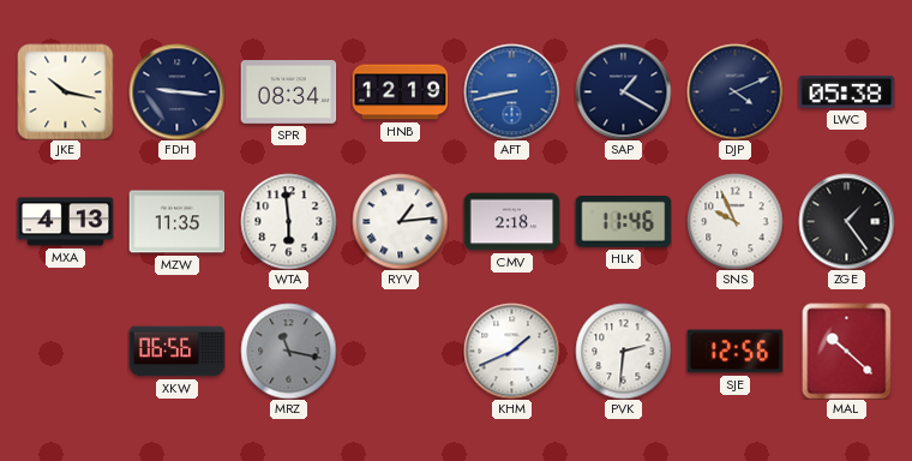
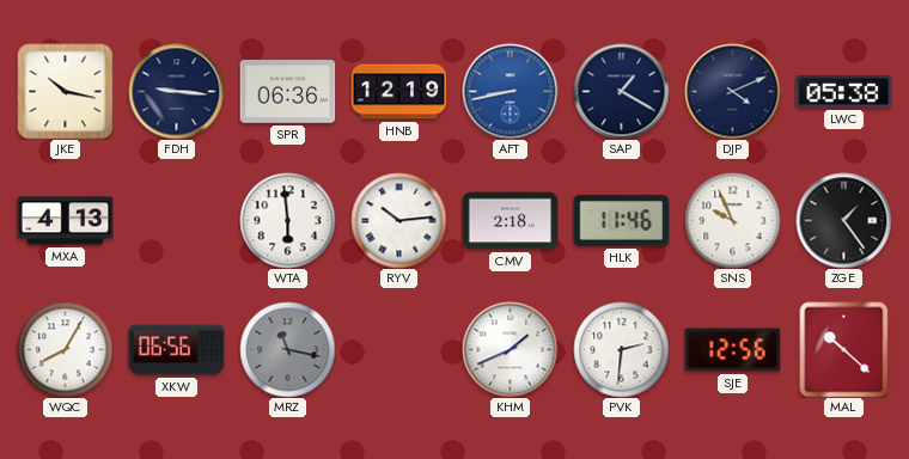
SPR: 08:34 -> 06:36 (287, 92)
MZW: 11:35 -> none (176, 222)
RYV: 1:14 -> 10:14 (398, 220)
WQC: none -> 8:05 (65, 349)
